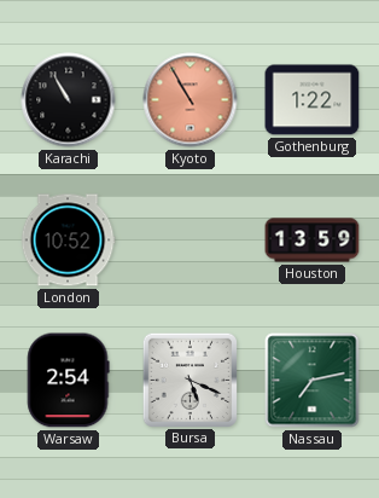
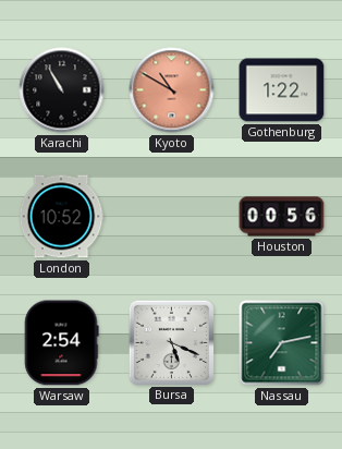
Kyoto: 10:55 -> 10:50 (172, 90)
Houston: 13:59 -> 00:56 (282, 217)
